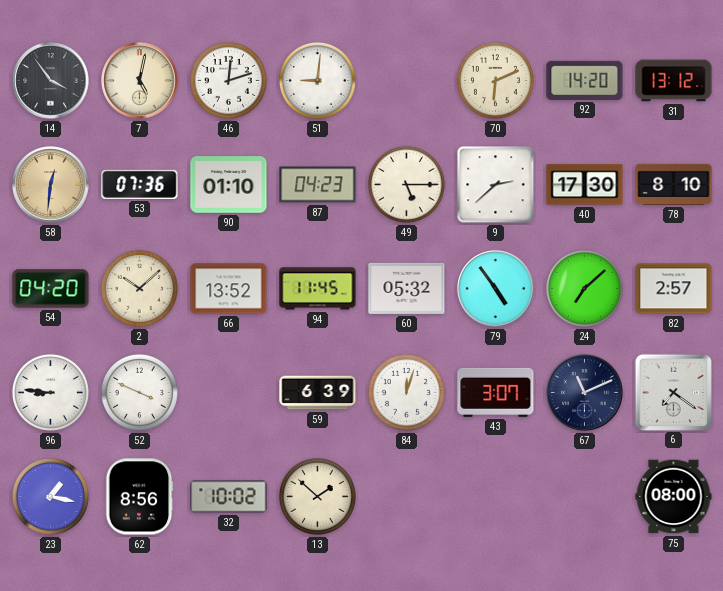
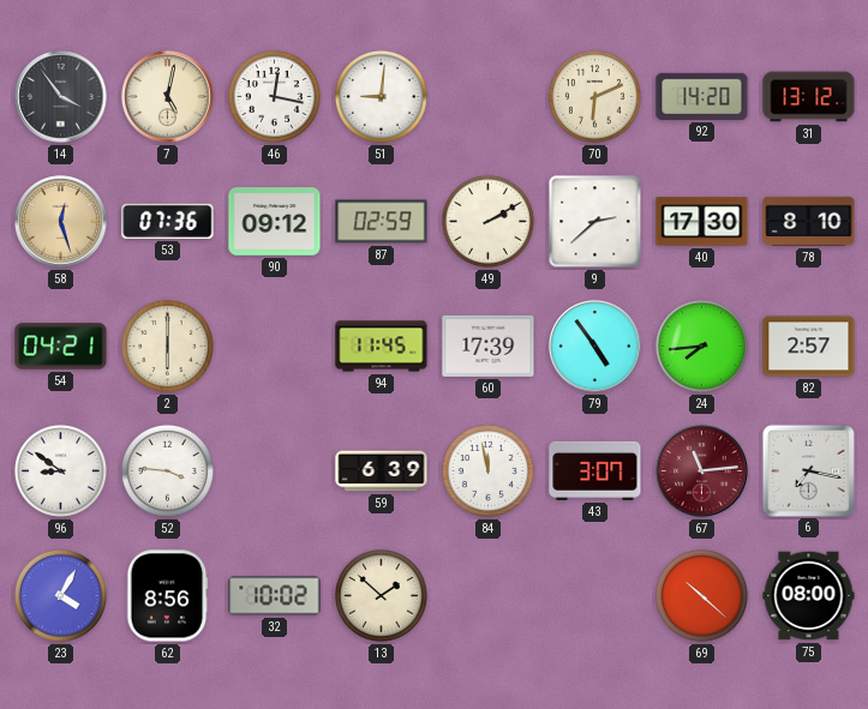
46: 12:12 -> 12:17 (274, 96)
58: 12:31 -> 12:27 (61, 222)
90: 01:10 -> 09:12 (275, 222)
87: 04:23 -> 02:59 (382, 222)
49: 5:15 -> 2:10 (487, 221)
54: 04:20 -> 04:21 (61, 347)
2: 10:08 -> 6:00 (167, 346)
66: 13:52 -> none (229, 289)
60: 05:32 -> 17:39 (489, 346)
24: 7:08 -> 7:44 (701, 346)
96: 8:46 -> 8:51 (60, 470)
52: 3:49 -> 3:46 (167, 470)
84: 12:03 -> 11:58 (487, 470)
67: 11:11 -> 11:14 (702, 471)
67 dial: navy -> burgundy (702, 471)
6: 7:21 -> 7:17 (808, 470)
23: 1:17 -> 4:05 (60, 595)
69: none -> 10:22 (701, 595)
